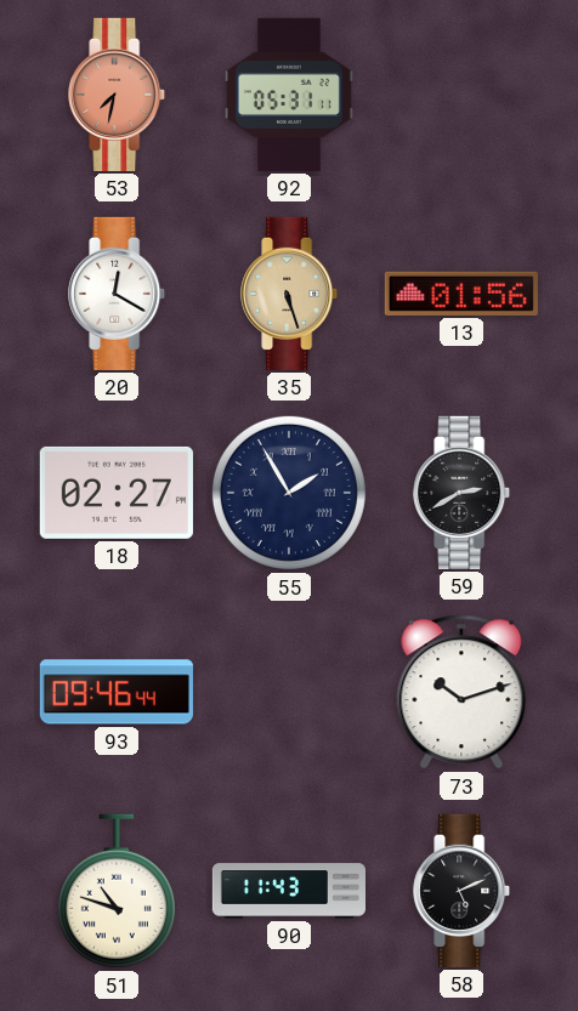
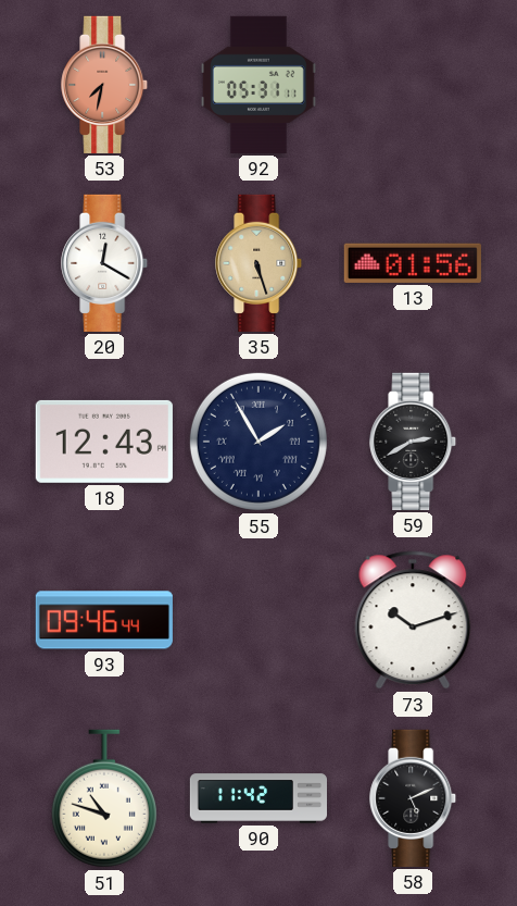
18: 02:27 -> 12:43 (104, 442)
90: 11:43 -> 11:42 (257, 798)
